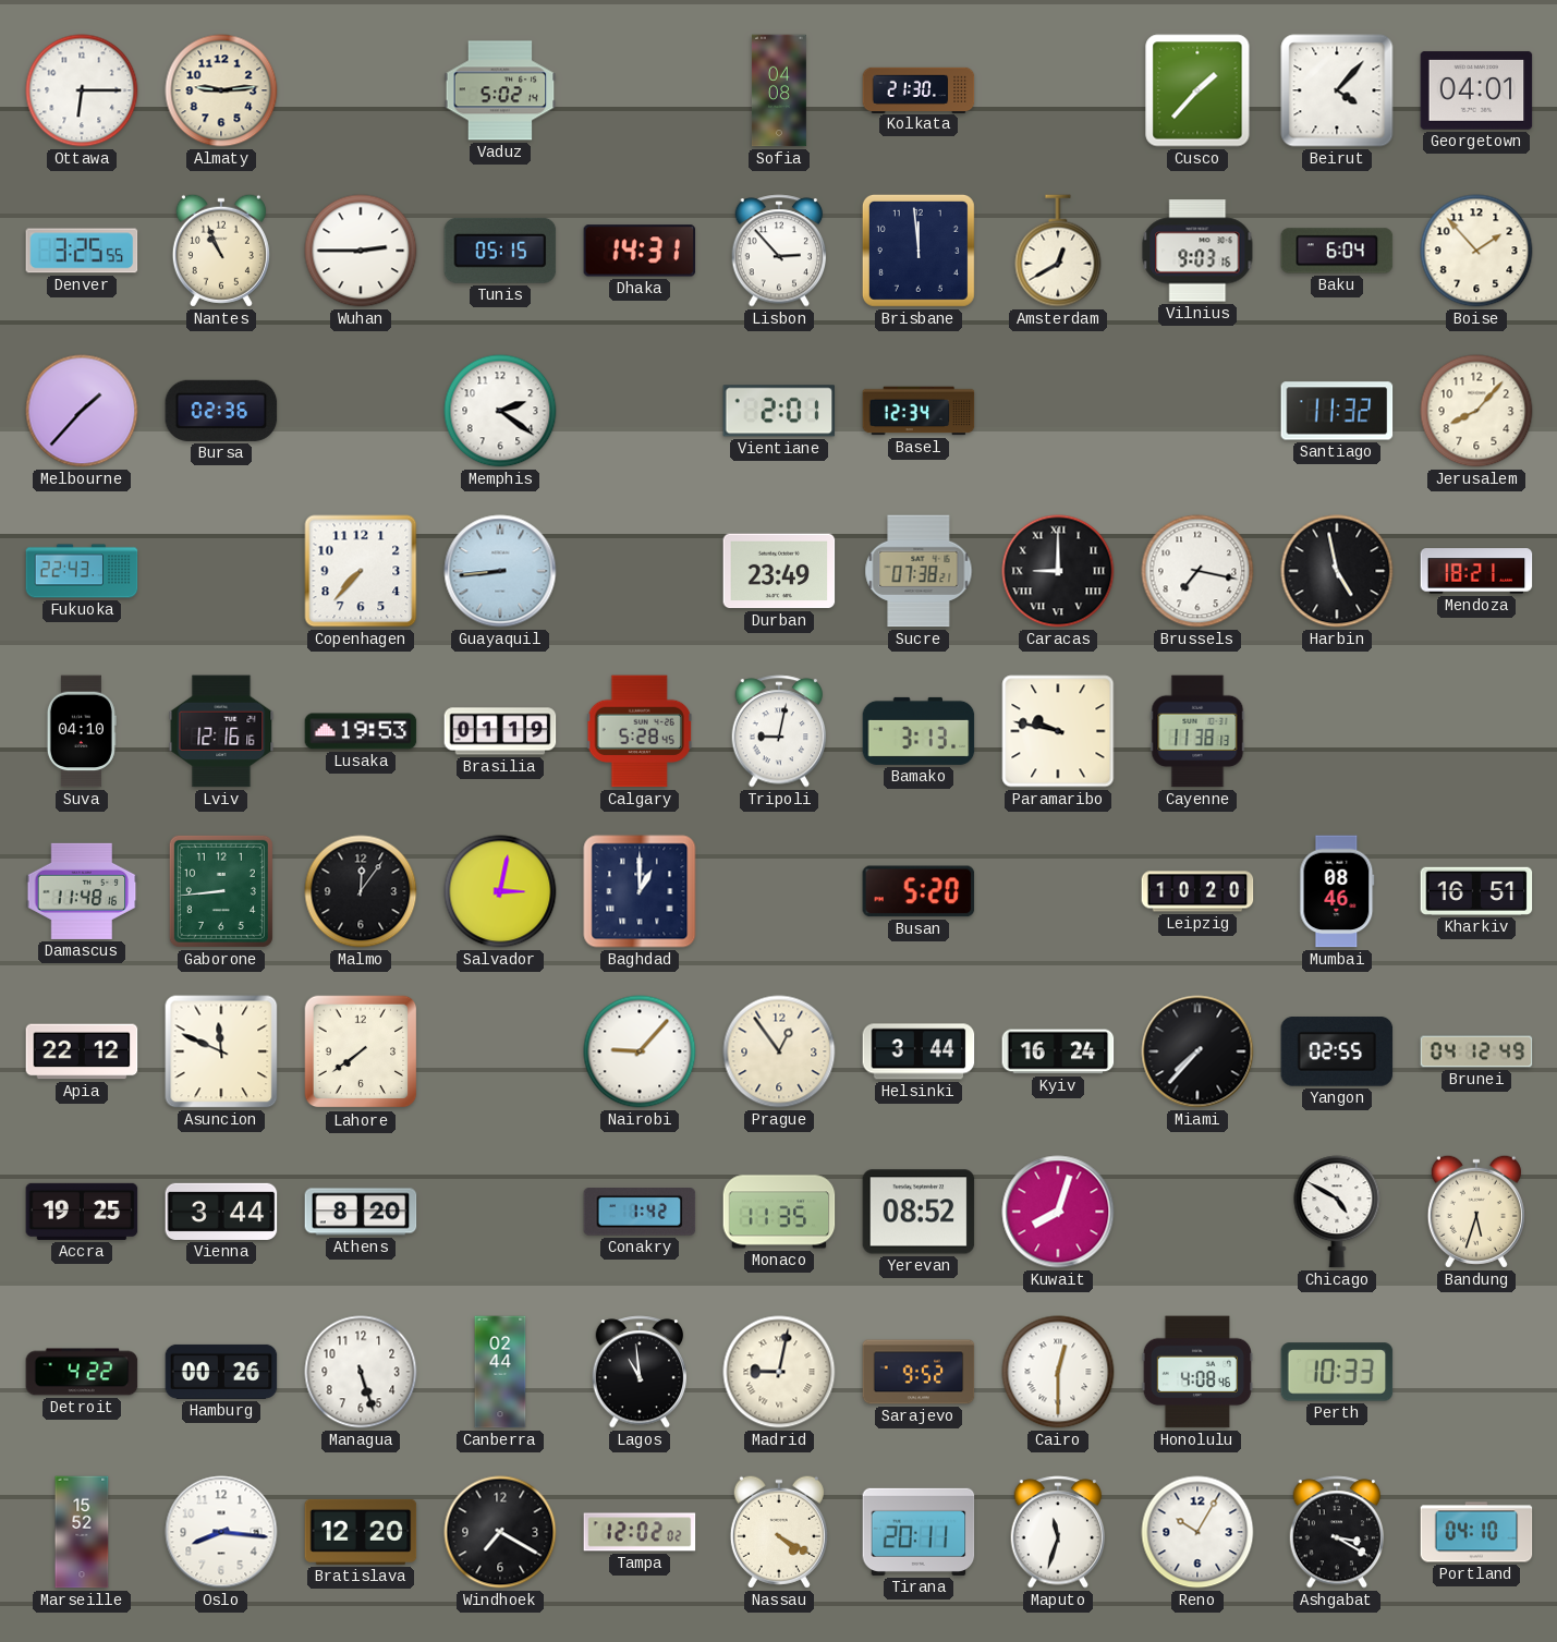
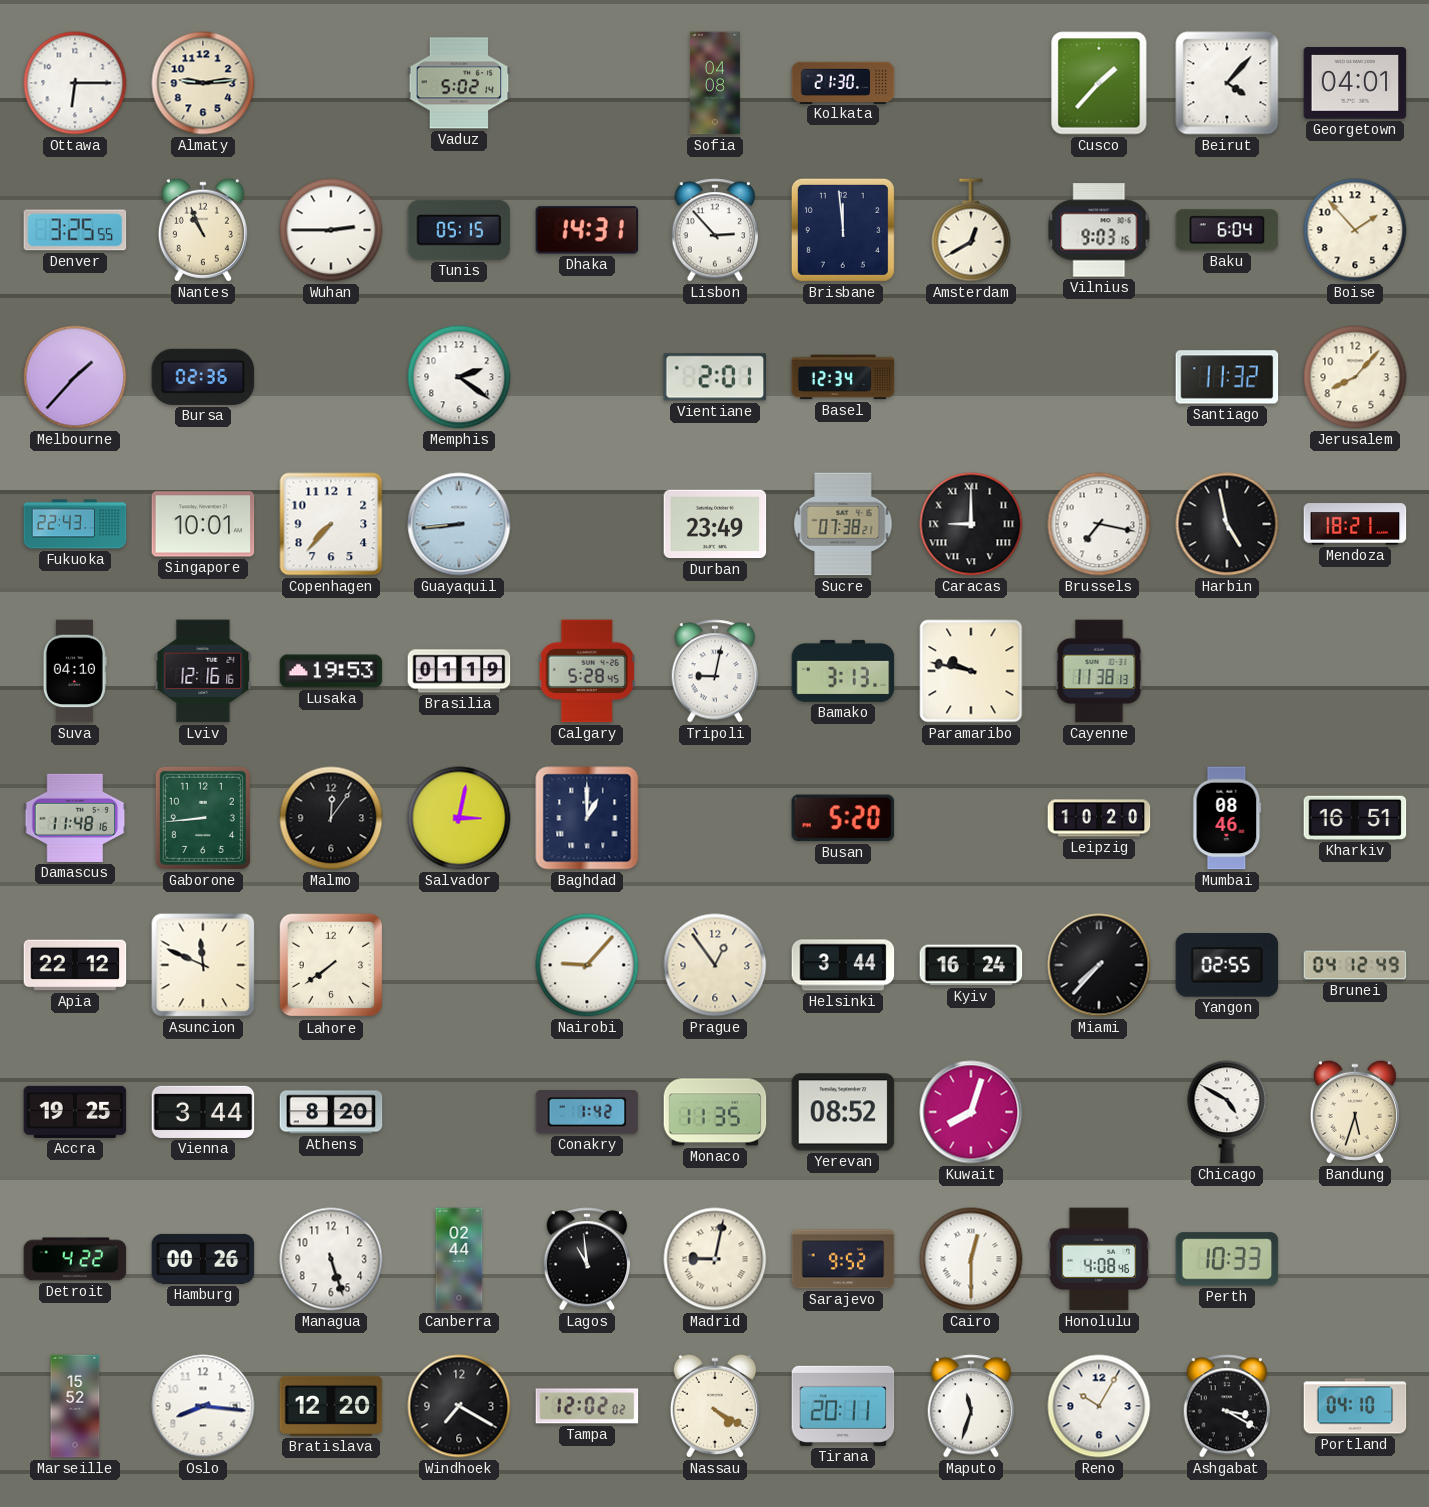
Singapore: none -> 10:01 (203, 524)
